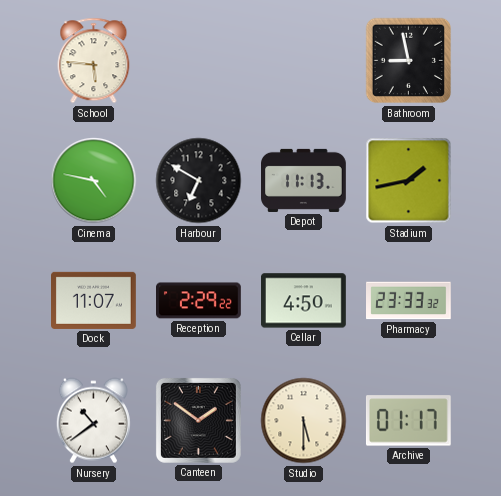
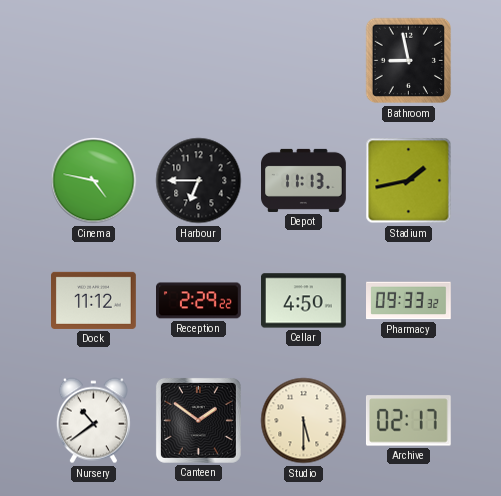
School: 5:46 -> none (94, 61)
Harbour: 6:50 -> 6:45 (199, 181)
Dock: 11:07 -> 11:12 (94, 300)
Pharmacy: 23:33 -> 09:33 (409, 301)
Archive: 01:17 -> 02:17 (408, 421)
